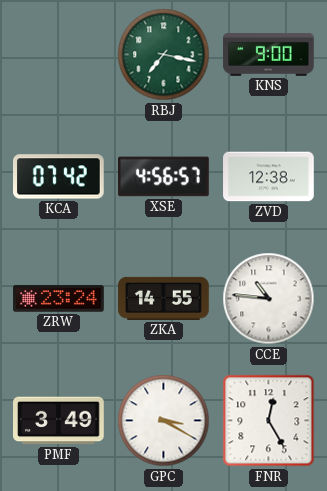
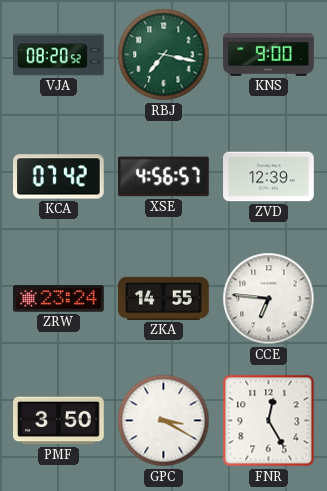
VJA: none -> 08:20 (59, 55)
ZVD: 12:38 -> 12:39 (269, 177)
CCE: 10:46 -> 6:46 (269, 299)
PMF: 3:49 -> 3:50 (59, 421)
